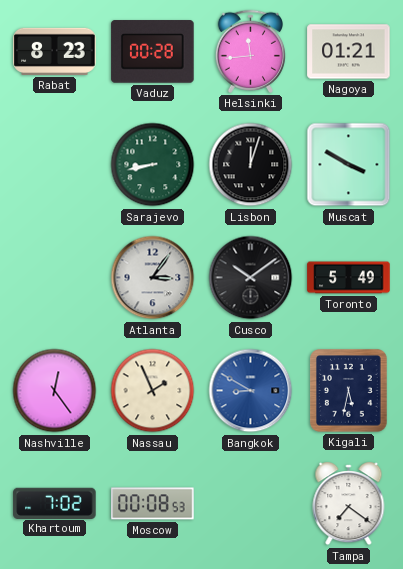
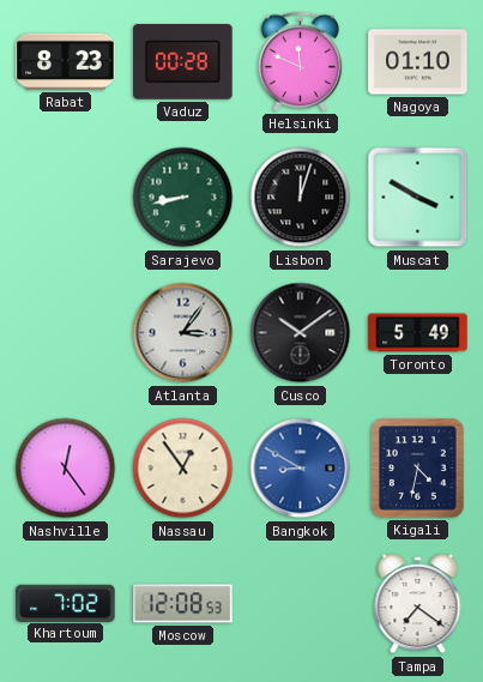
Helsinki: 11:44 -> 11:49 (300, 61)
Nagoya: 01:21 -> 01:10 (418, 62)
Nassau: 1:56 -> 12:54 (183, 469)
Kigali: 5:32 -> 4:32 (418, 469)
Moscow: 00:08 -> 12:08 (183, 604)
